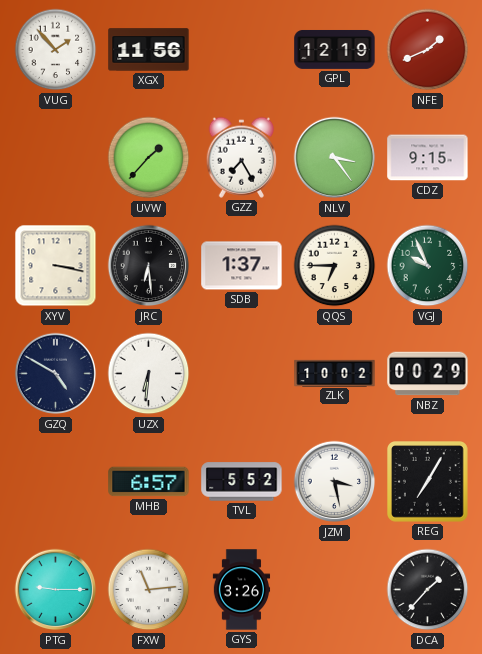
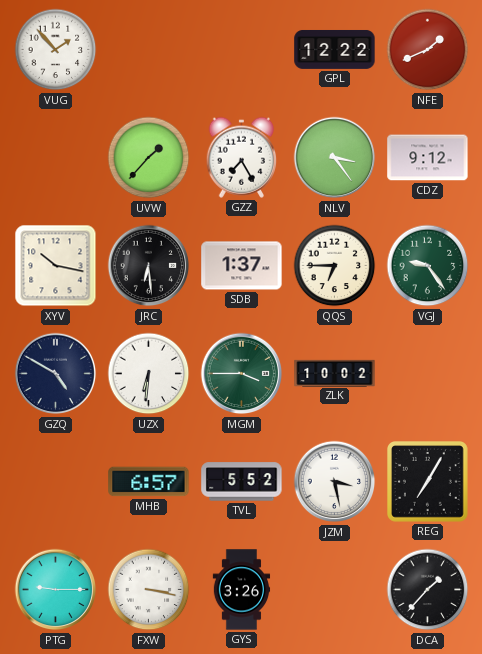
XGX: 11:56 -> none (149, 50)
GPL: 12:19 -> 12:22 (335, 49)
CDZ: 9:15 -> 9:12 (428, 158)
XYV: 3:17 -> 10:17 (56, 266)
VGJ: 9:56 -> 9:24 (428, 266)
MGM: none -> 3:45 (242, 374)
NBZ: 00:29 -> none (428, 374)
FXW: 11:14 -> 3:17 (149, 590)
